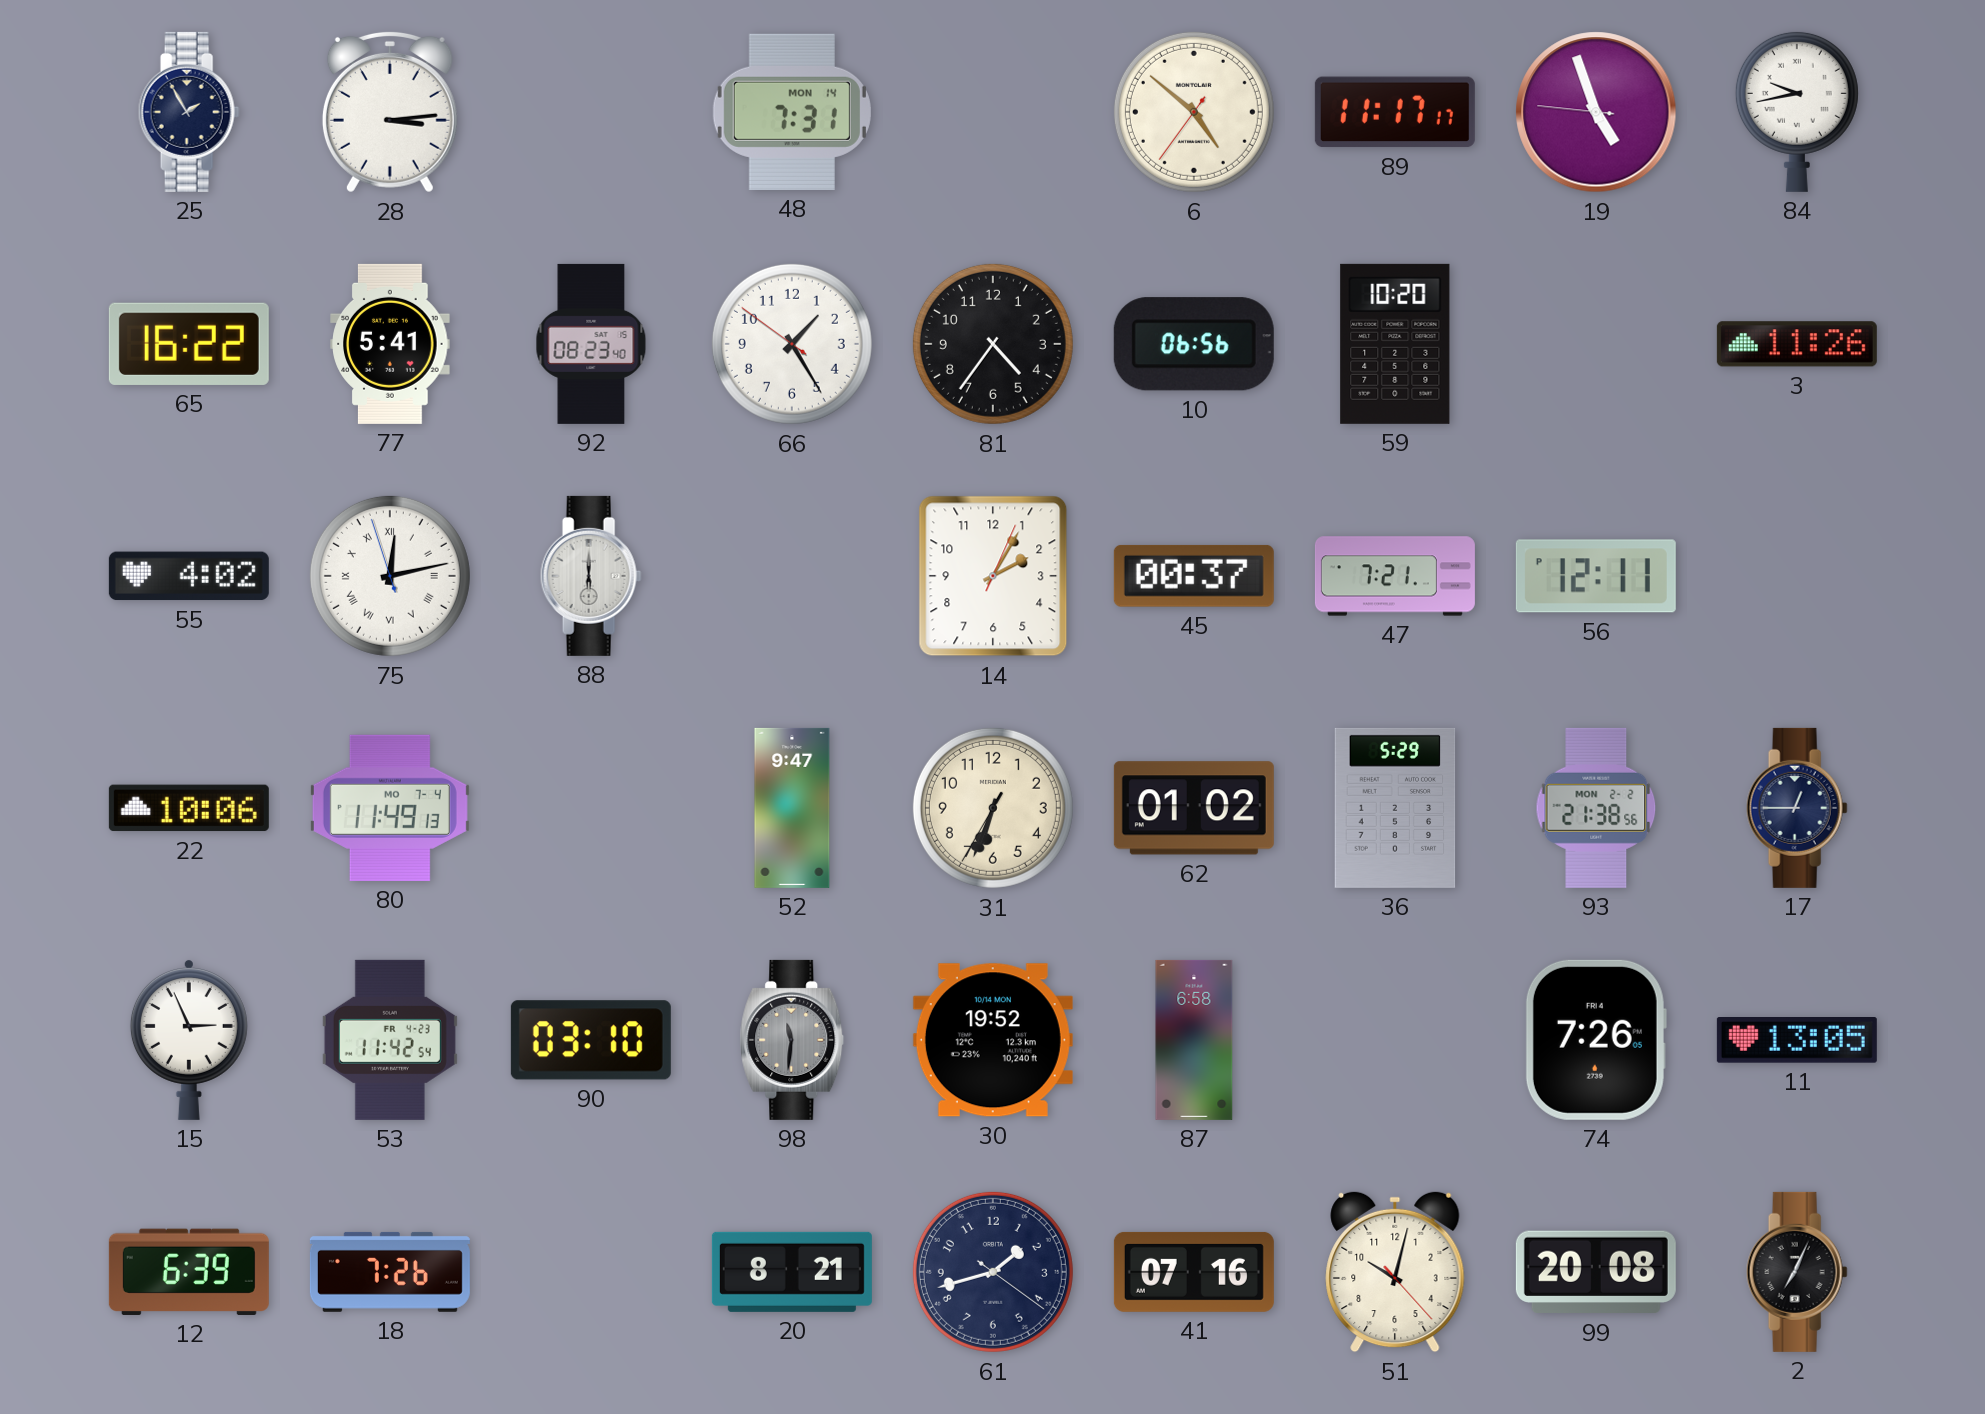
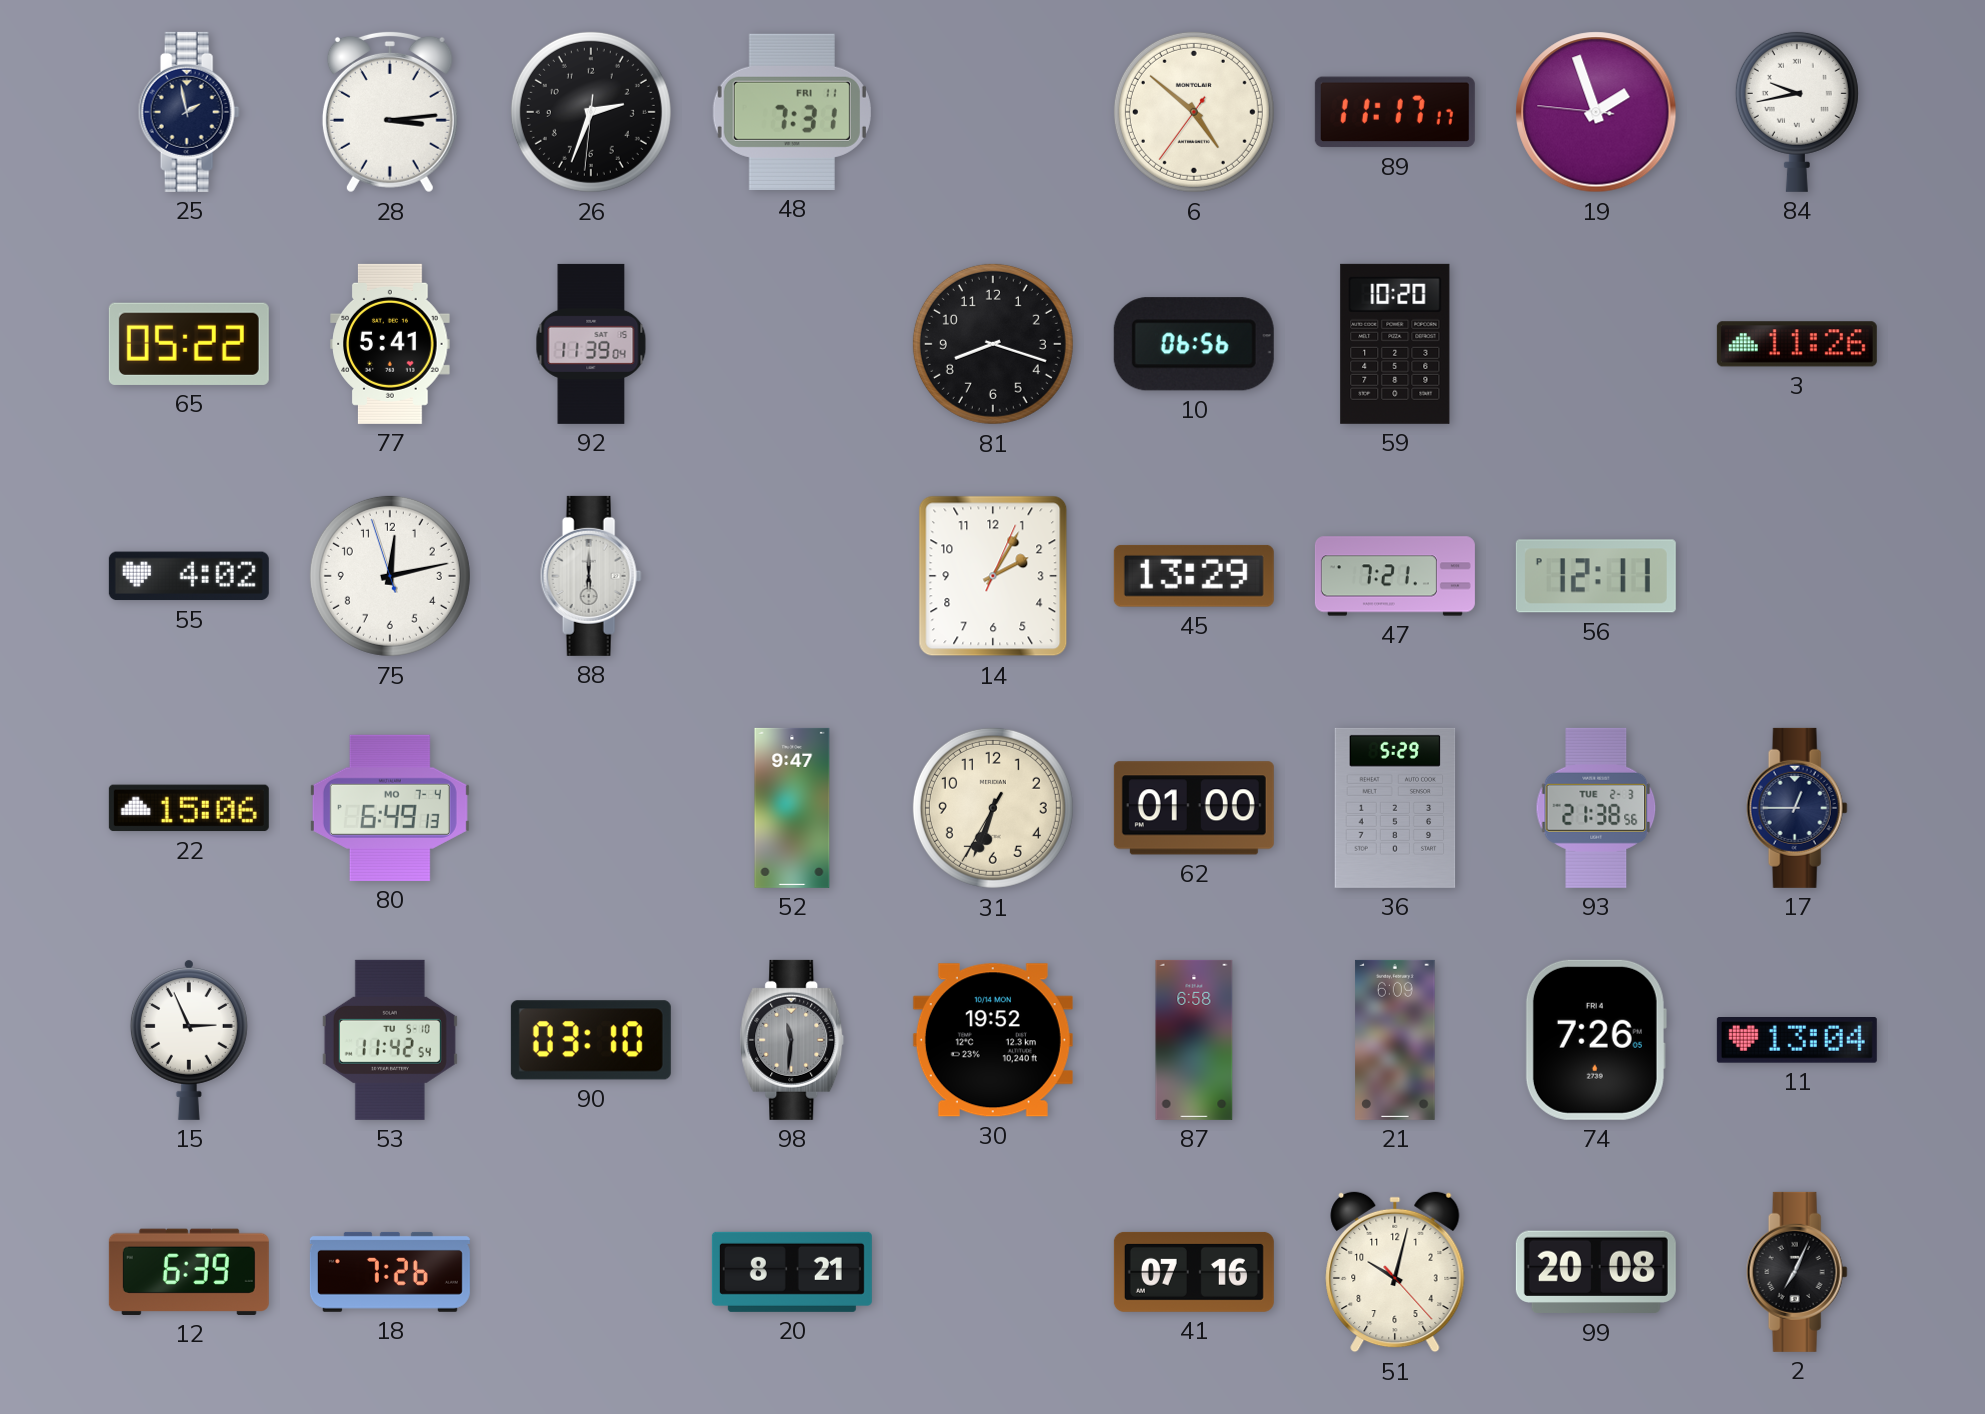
25: 1:55 -> 1:58 (189, 112)
26: none -> 2:33 (591, 112)
48 date: MON 14 -> FRI 11 (792, 112)
19: 4:56 -> 1:56 (1596, 112)
65: 16:22 -> 05:22 (189, 344)
92: 08:23 -> 11:39 (591, 344)
66: 1:24 -> none (792, 344)
81: 4:36 -> 8:18 (993, 344)
75 numerals: Roman -> Arabic (390, 576)
45: 00:37 -> 13:29 (1194, 576)
22: 10:06 -> 15:06 (189, 808)
80: 11:49 -> 6:49 (390, 808)
62: 01:02 -> 01:00 (1194, 808)
93 date: MON 2-2 -> TUE 2-3 (1596, 808)
53 date: FR 4-23 -> TU 5-10 (390, 1040)
21: none -> 6:09 (1395, 1040)
11: 13:05 -> 13:04 (1797, 1041)
61: 1:42 -> none (993, 1272)
